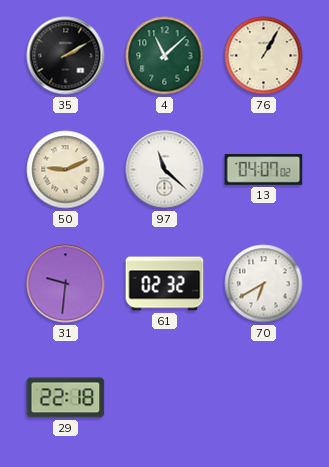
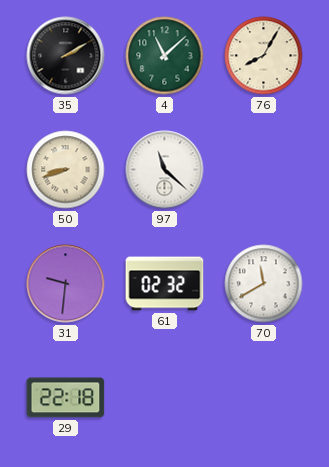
76: 1:05 -> 8:05 (264, 56)
50: 9:11 -> 8:42 (66, 170)
13: 04:07 -> none (264, 170)
70: 6:40 -> 11:40 (264, 284)
